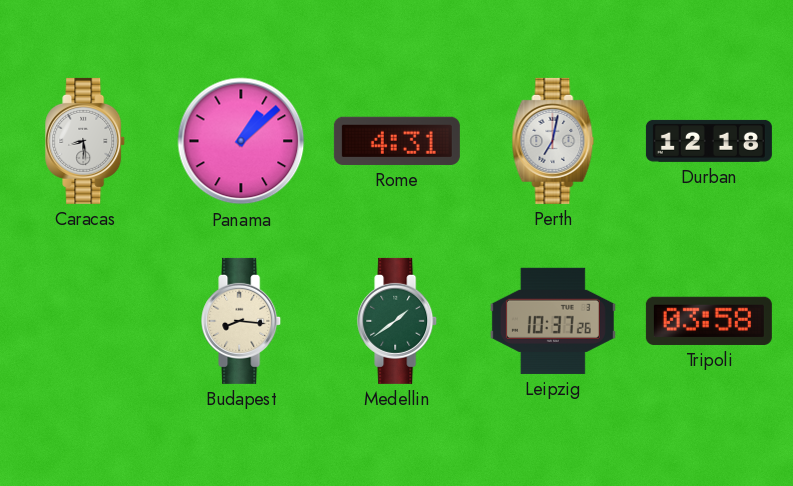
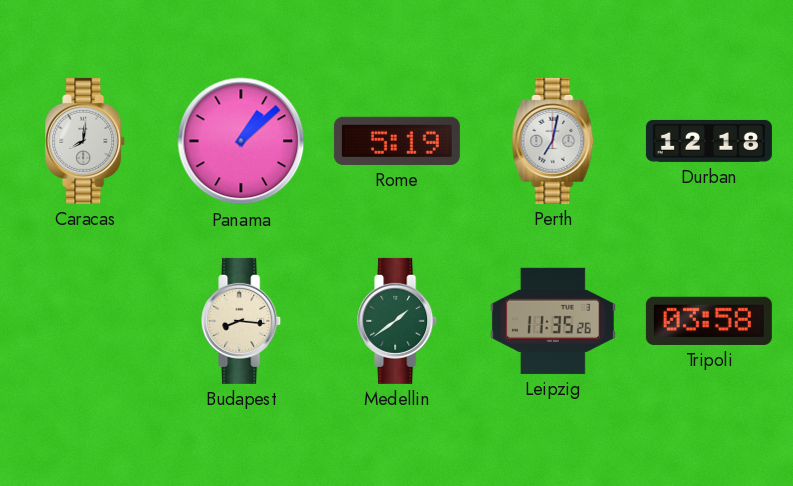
Caracas: 8:29 -> 8:01 (86, 141)
Rome: 4:31 -> 5:19 (397, 141)
Leipzig: 10:37 -> 11:35 (553, 321)
